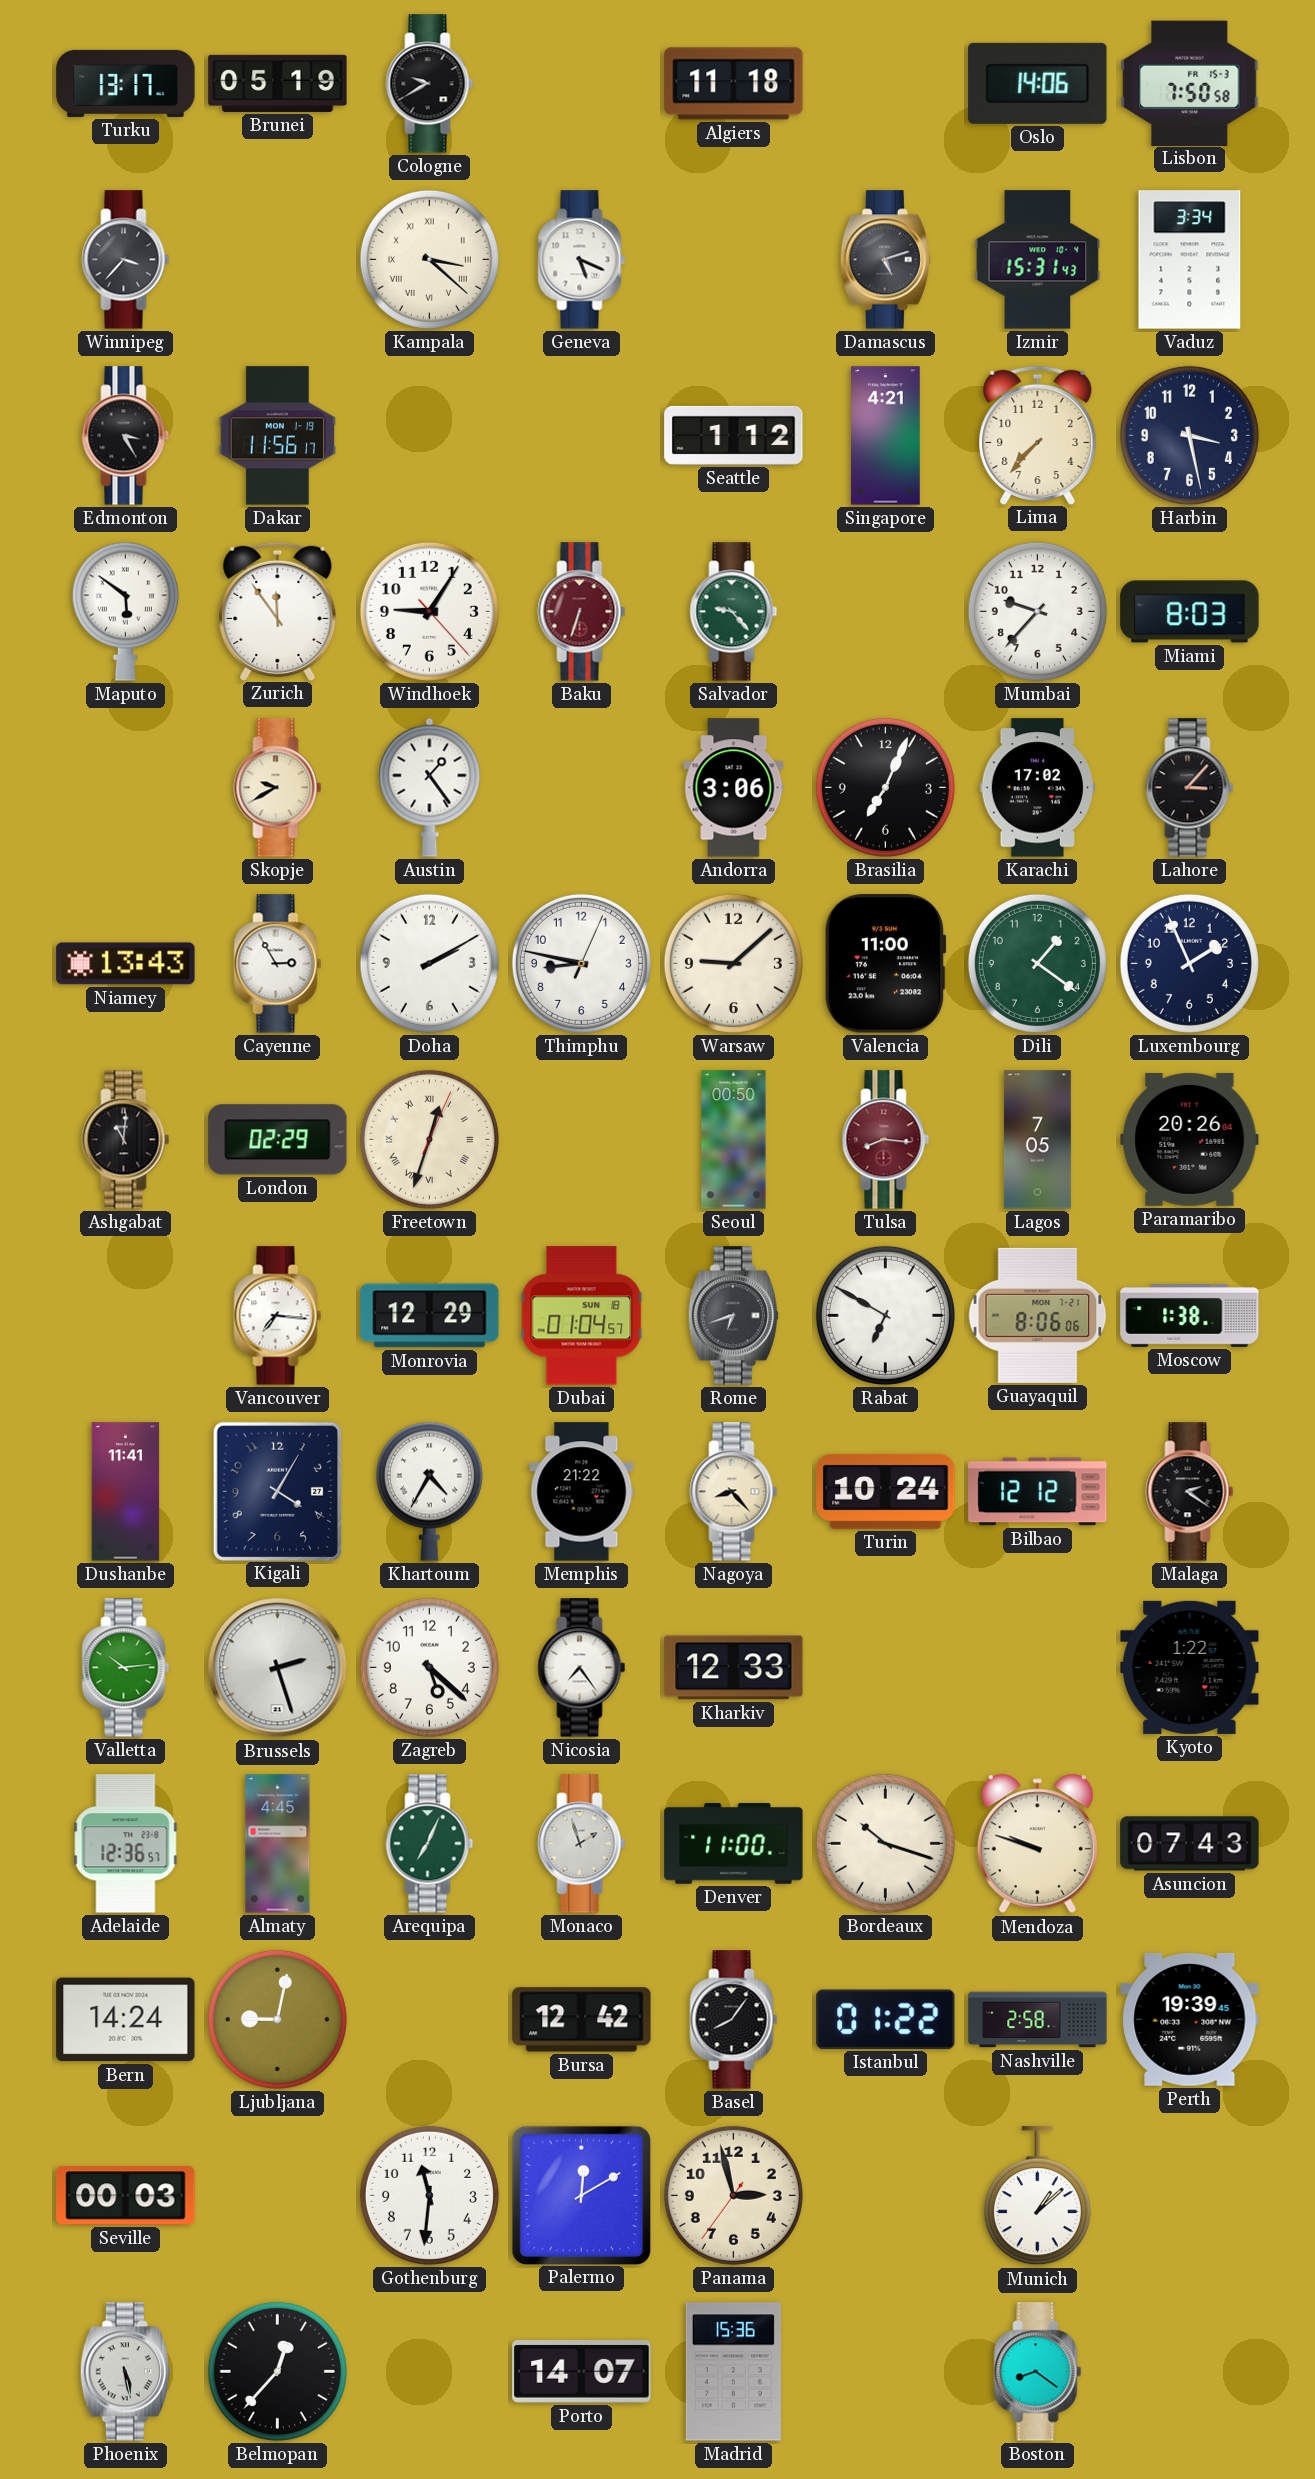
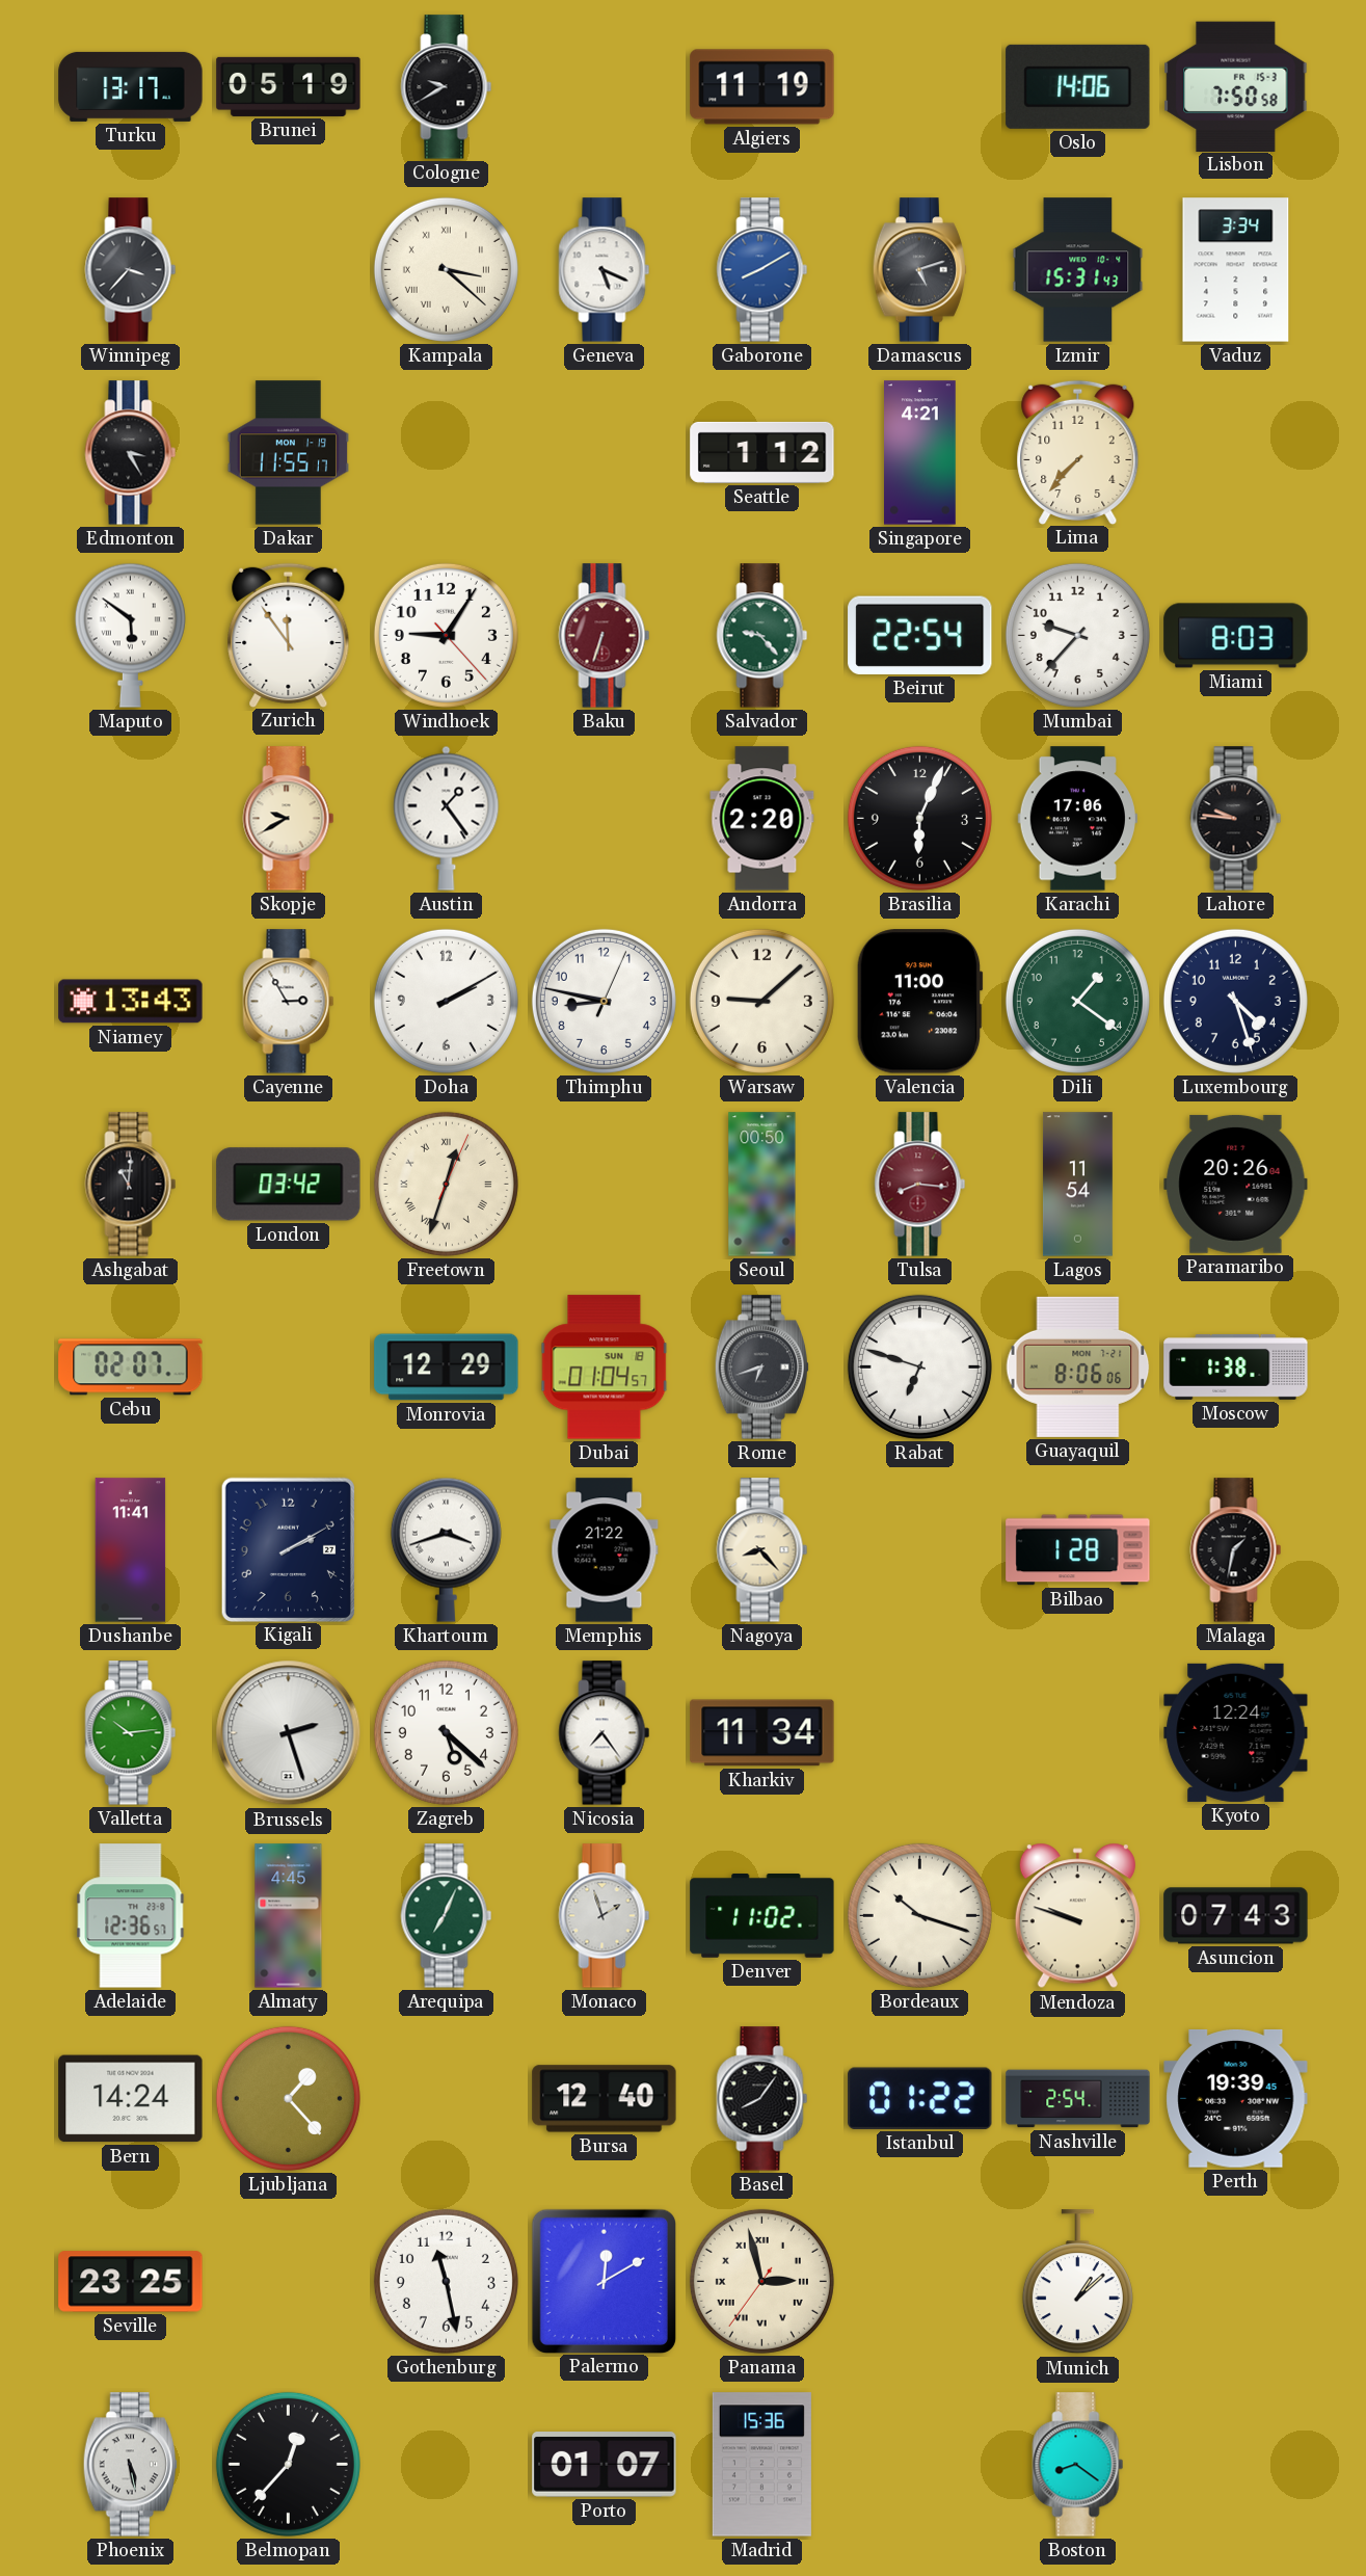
Algiers: 11:18 -> 11:19 (762, 87)
Gaborone: none -> 8:10 (762, 270)
Dakar: 11:56 -> 11:55 (288, 453)
Harbin: 3:28 -> none (1189, 435)
Beirut: none -> 22:54 (920, 635)
Andorra: 3:06 -> 2:20 (762, 819)
Brasilia: 7:04 -> 6:04 (919, 818)
Karachi: 17:02 -> 17:06 (1077, 819)
Lahore: 3:07 -> 9:46 (1236, 819)
Luxembourg: 1:56 -> 4:27 (1235, 1001)
London: 02:29 -> 03:42 (289, 1185)
Lagos: 7:05 -> 11:54 (1077, 1185)
Cebu: none -> 02:07 (131, 1367)
Vancouver: 7:16 -> none (278, 1316)
Rabat: 6:50 -> 6:48 (919, 1366)
Kigali: 4:05 -> 2:10 (288, 1549)
Khartoum: 4:35 -> 3:42 (446, 1549)
Turin: 10:24 -> none (886, 1491)
Bilbao: 12:12 -> 1:28 (1078, 1550)
Malaga: 2:21 -> 1:32 (1236, 1550)
Kharkiv: 12:33 -> 11:34 (762, 1733)
Kyoto: 1:22 -> 12:24 (1236, 1732)
Denver: 11:00 -> 11:02 (762, 1916)
Ljubljana: 9:02 -> 1:23 (288, 2098)
Bursa: 12:42 -> 12:40 (605, 2099)
Nashville: 2:58 -> 2:54 (1078, 2099)
Seville: 00:03 -> 23:25 (131, 2282)
Gothenburg: 11:31 -> 11:28 (446, 2281)
Panama numerals: Arabic -> Roman (761, 2281)
Porto: 14:07 -> 01:07 (605, 2465)
